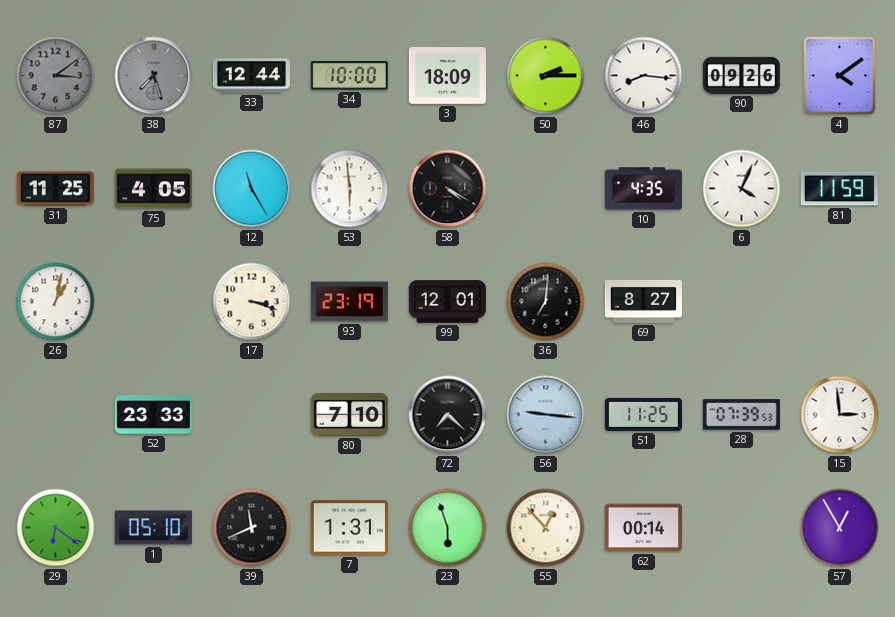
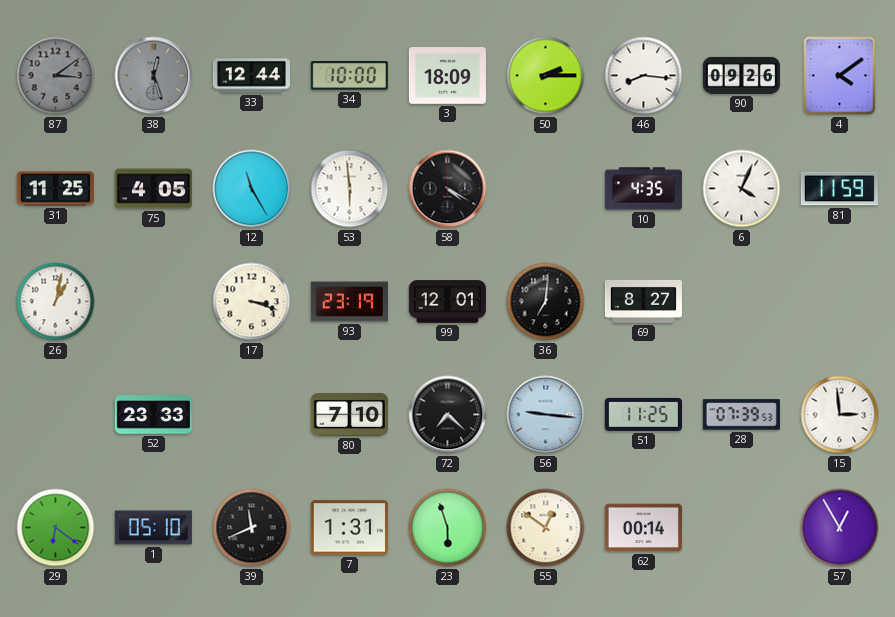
38: 7:27 -> 12:27 (154, 76)
55: 12:53 -> 12:51 (546, 528)
